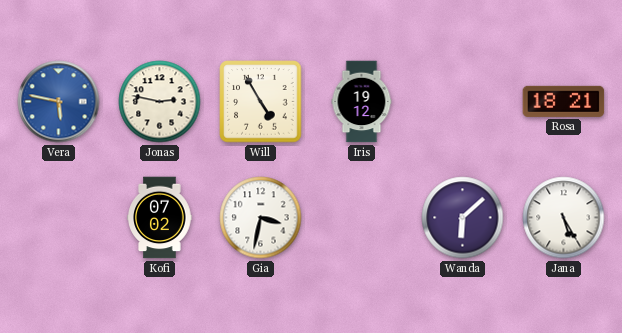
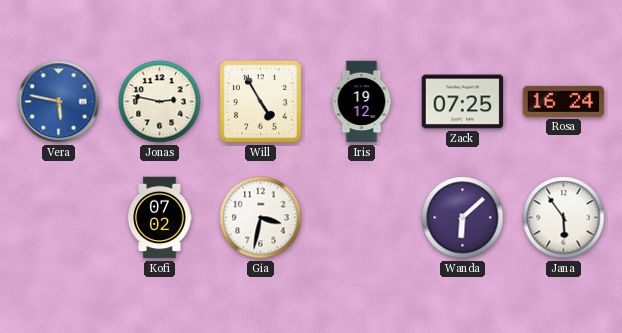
Zack: none -> 07:25 (463, 102)
Rosa: 18:21 -> 16:24 (564, 101)
Jana: 5:25 -> 5:54 (564, 218)
